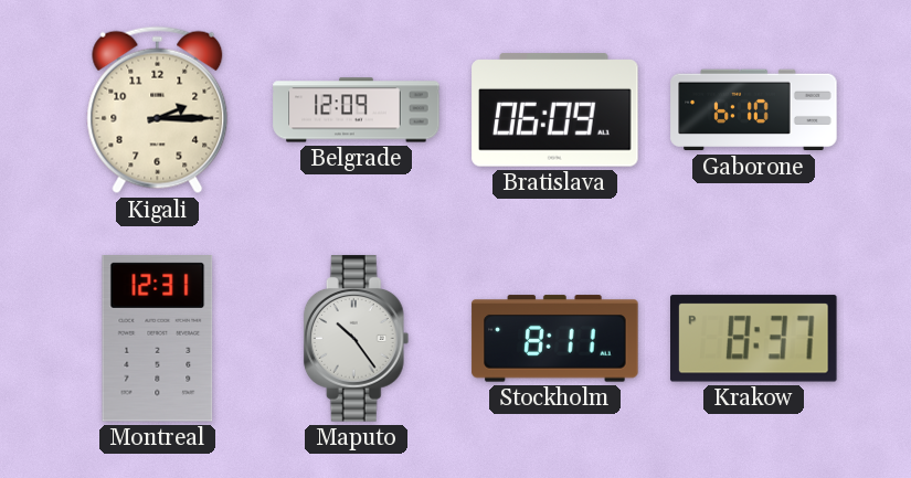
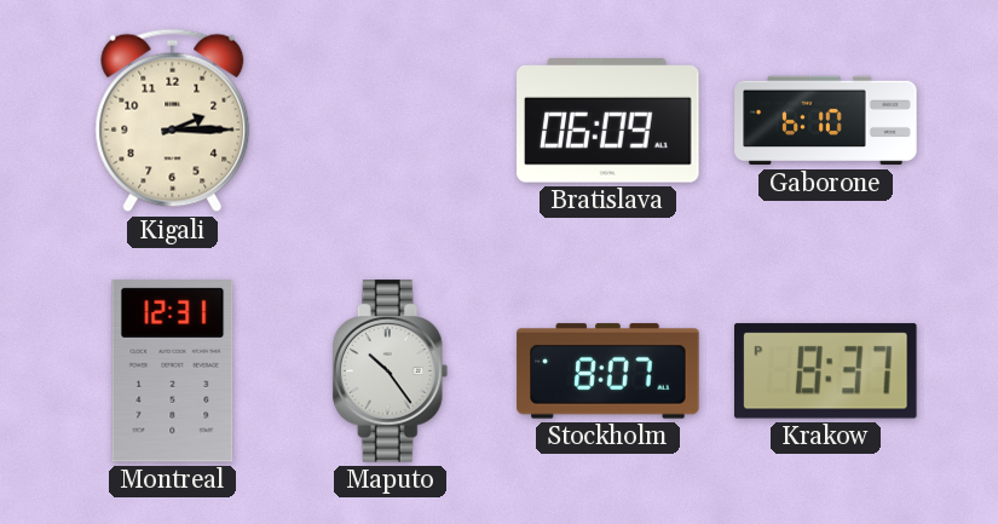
Belgrade: 12:09 -> none (357, 110)
Stockholm: 8:11 -> 8:07 (608, 372)
